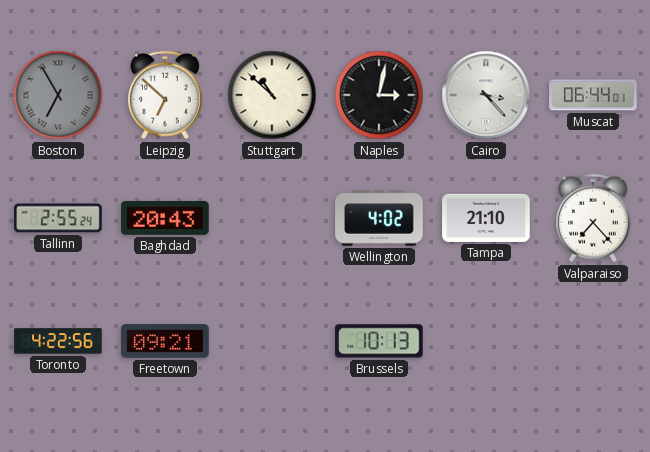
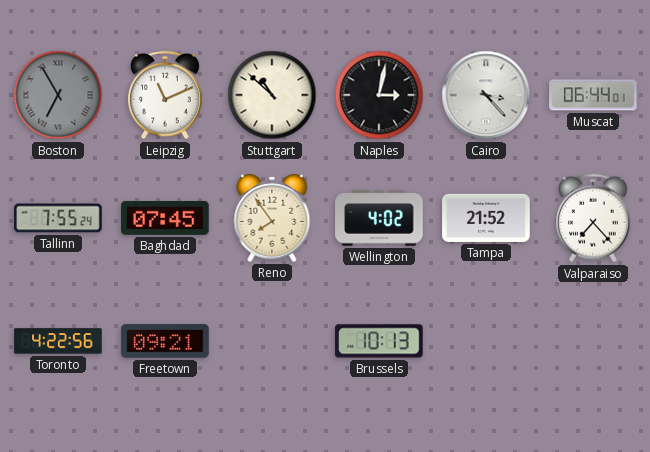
Leipzig: 6:52 -> 11:11 (166, 95)
Tallinn: 2:55 -> 7:55 (58, 218)
Baghdad: 20:43 -> 07:45 (165, 218)
Reno: none -> 7:54 (272, 218)
Tampa: 21:10 -> 21:52 (486, 218)
